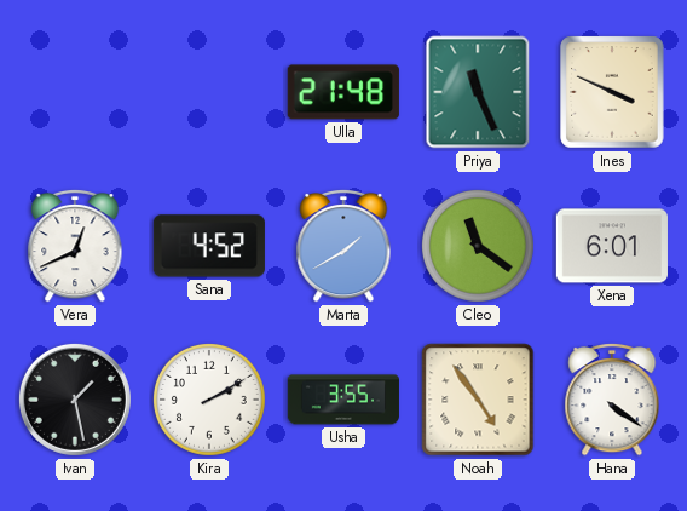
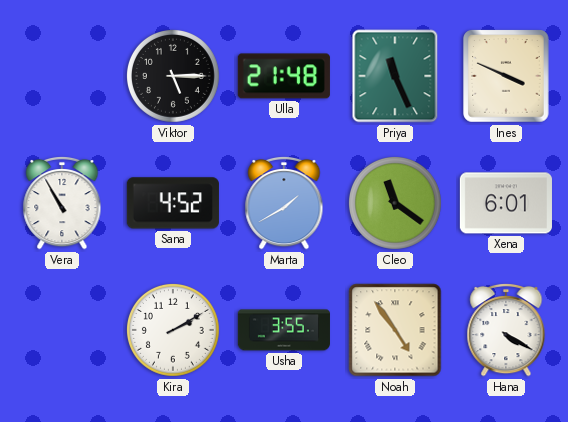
Viktor: none -> 5:15 (173, 76)
Vera: 12:41 -> 10:55 (62, 203)
Ivan: 1:28 -> none (75, 400)
Hana: 4:21 -> 4:20 (506, 330)
